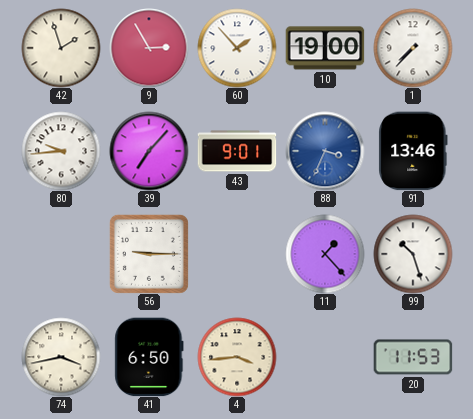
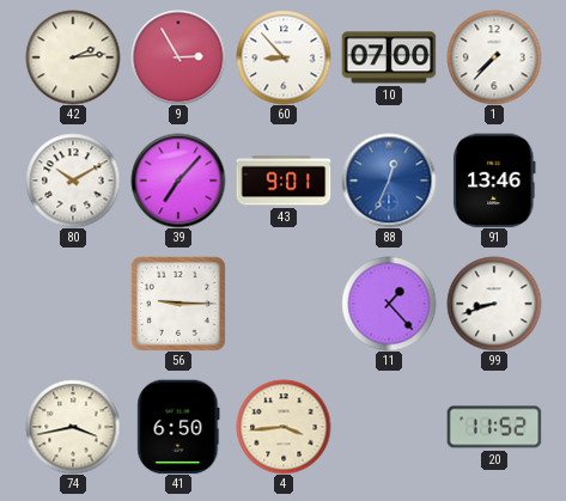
42: 1:57 -> 2:14 (73, 57)
60: 1:53 -> 8:53 (284, 57)
10: 19:00 -> 07:00 (389, 57)
80: 9:44 -> 10:10 (73, 181)
88: 3:34 -> 12:34 (389, 181)
99: 10:27 -> 8:42 (494, 304)
20: 11:53 -> 11:52 (494, 427)
